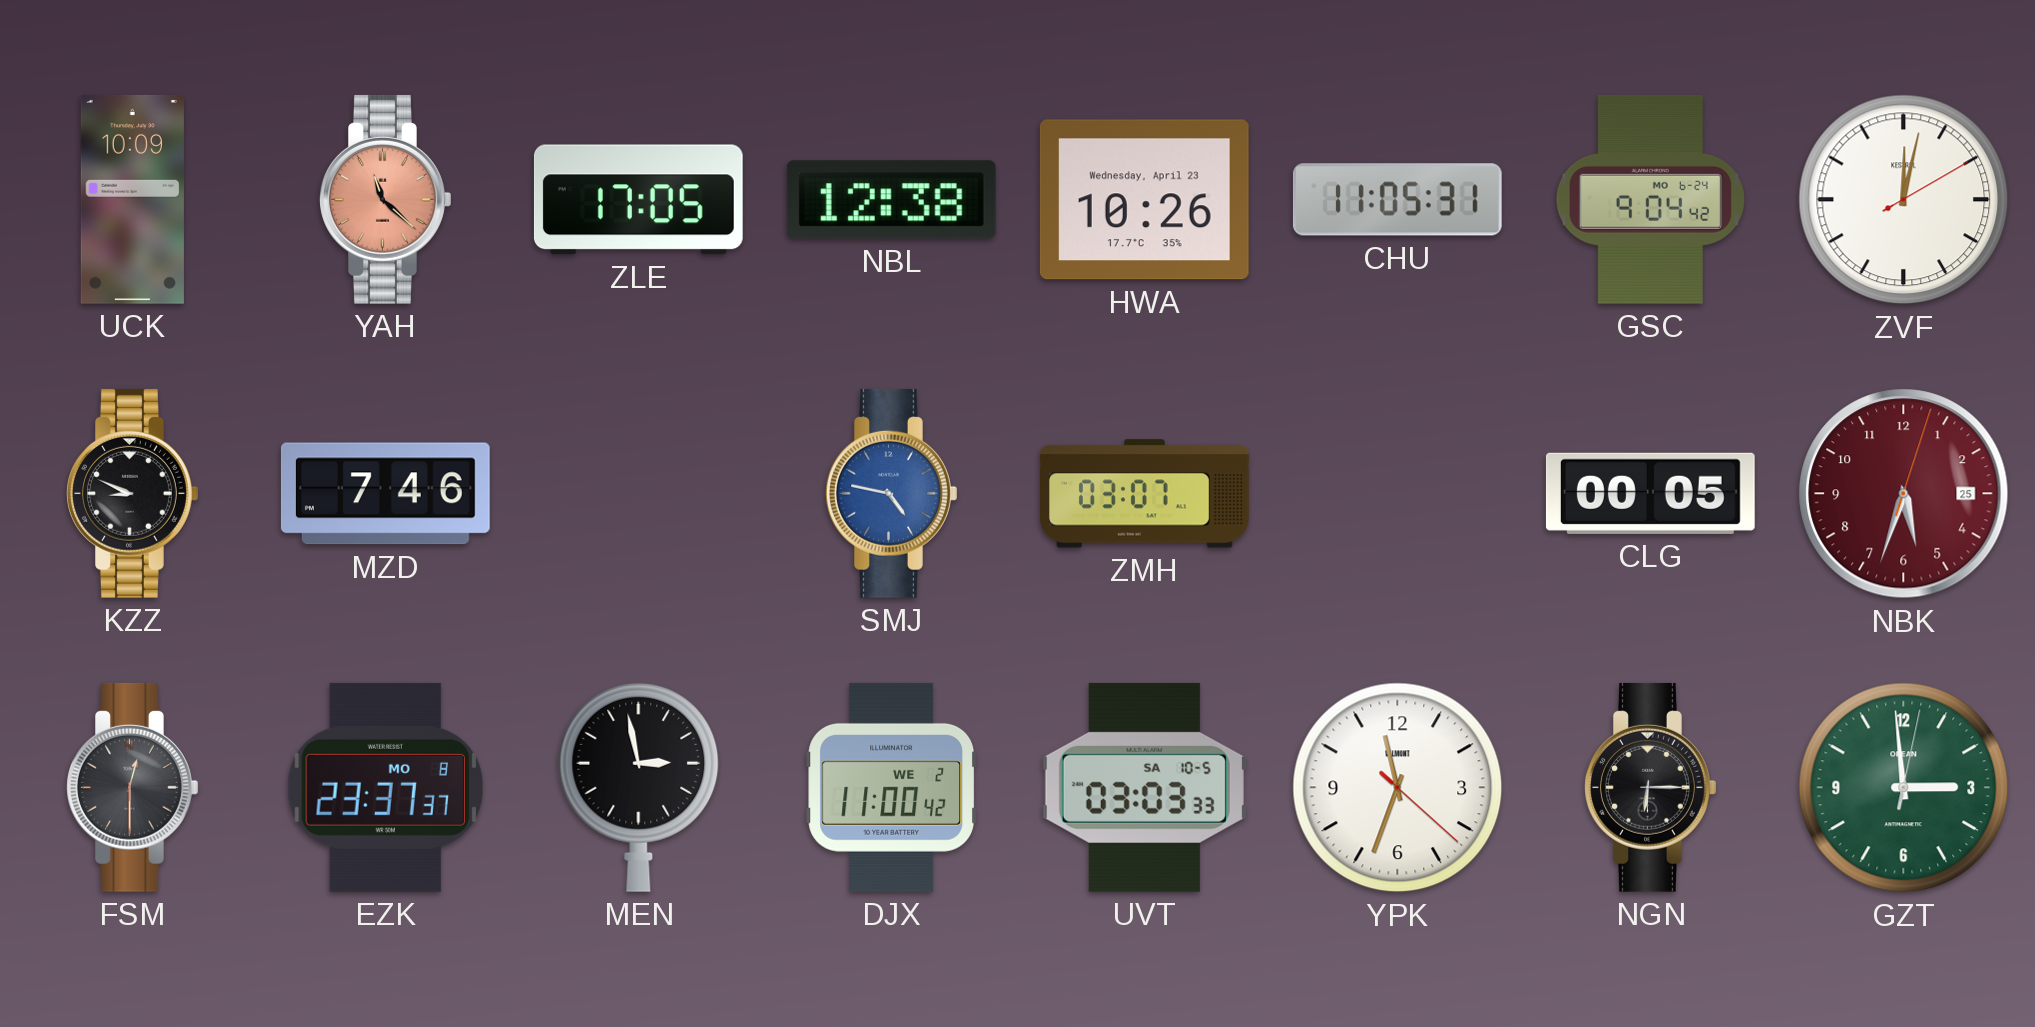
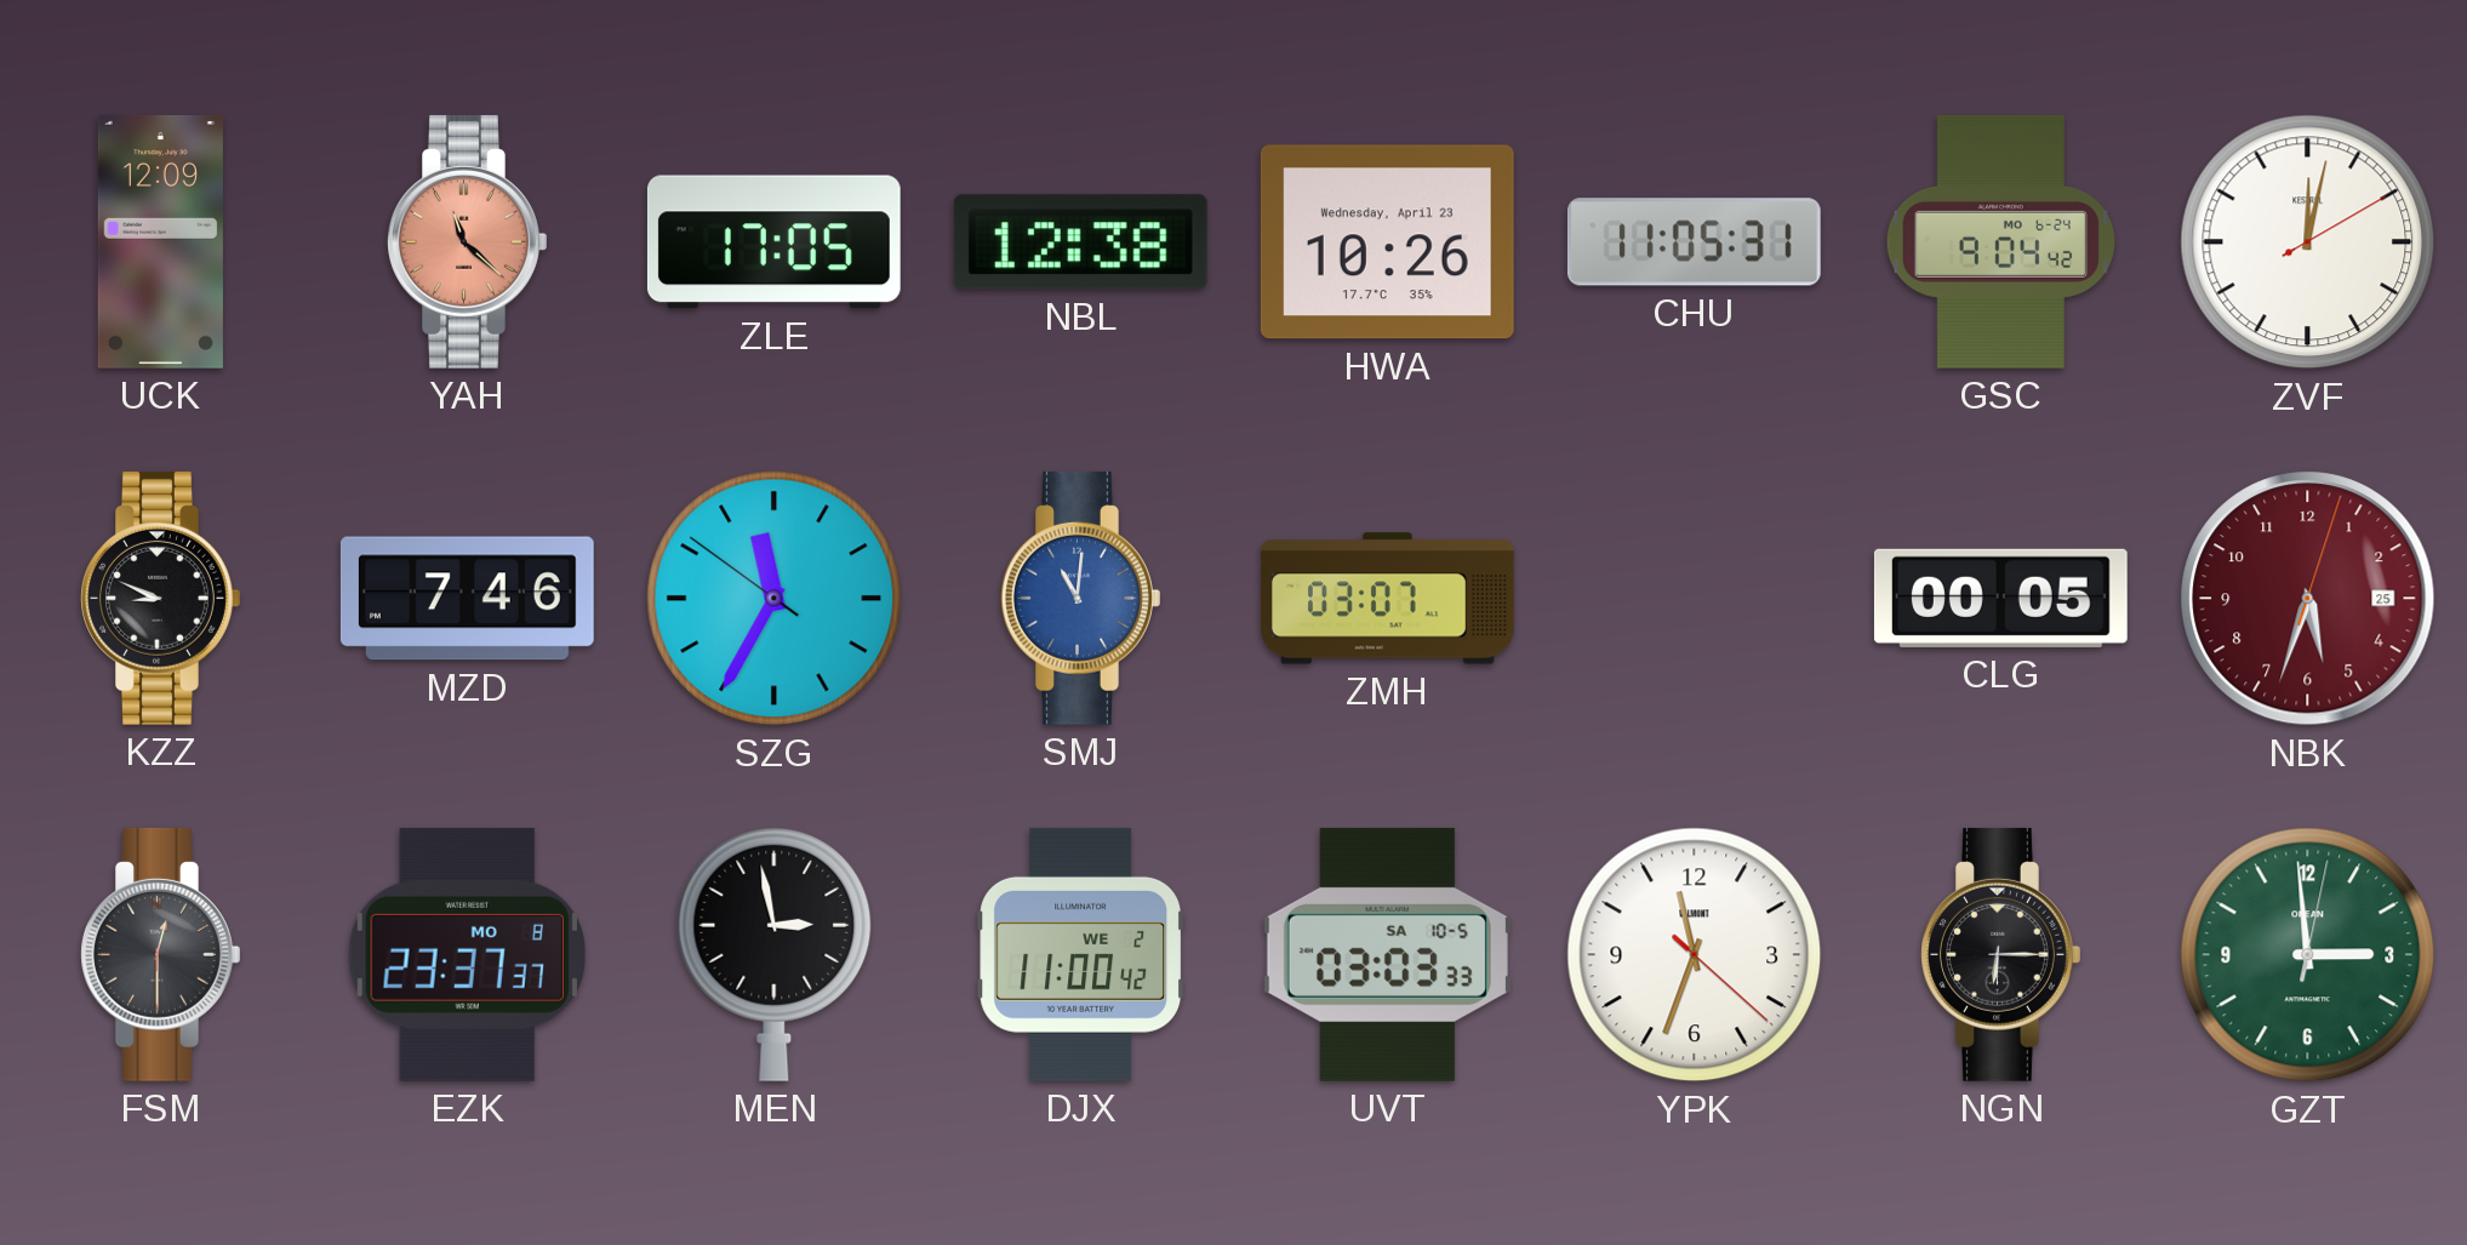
UCK: 10:09 -> 12:09 (160, 241)
SZG: none -> 11:34 (775, 599)
SMJ: 4:47 -> 11:01 (1081, 598)
